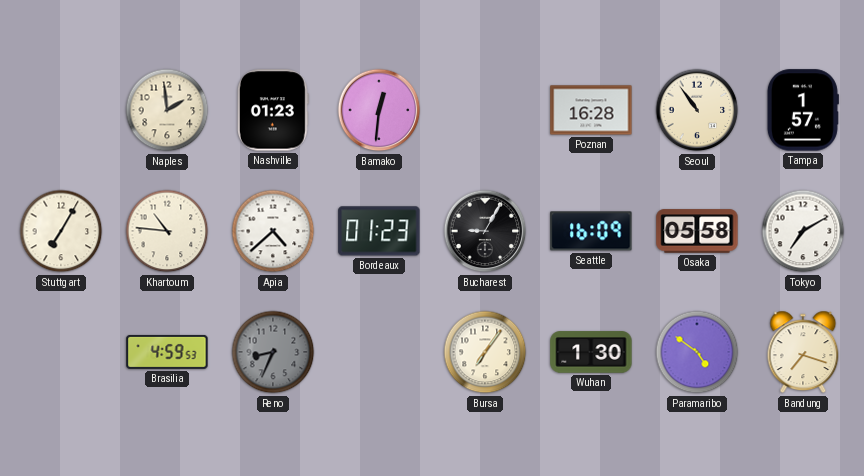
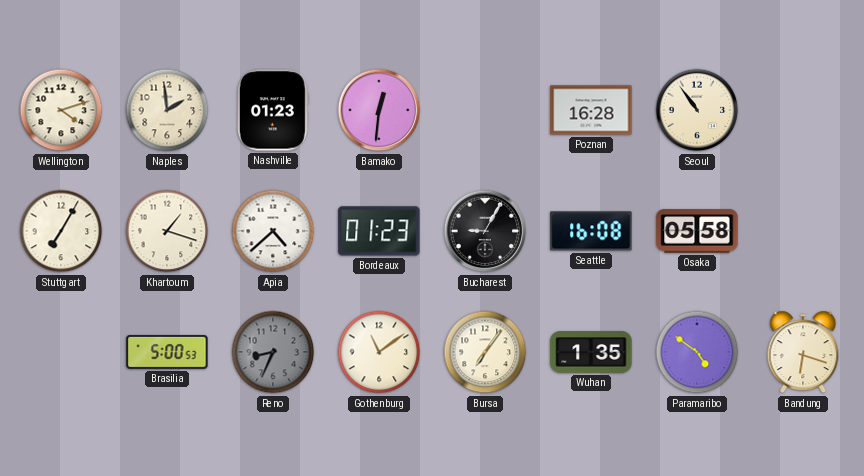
Wellington: none -> 4:12 (61, 110)
Tampa: 1:57 -> none (803, 110)
Khartoum: 10:46 -> 1:18 (167, 231)
Seattle: 16:09 -> 16:08 (591, 231)
Tokyo: 7:10 -> none (803, 231)
Brasilia: 4:59 -> 5:00 (167, 352)
Gothenburg: none -> 11:09 (379, 352)
Wuhan: 1:30 -> 1:35 (591, 352)
Bandung: 7:18 -> 6:18 (803, 352)
